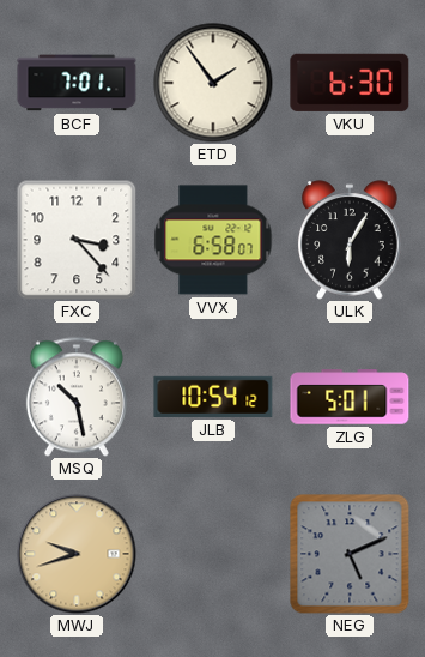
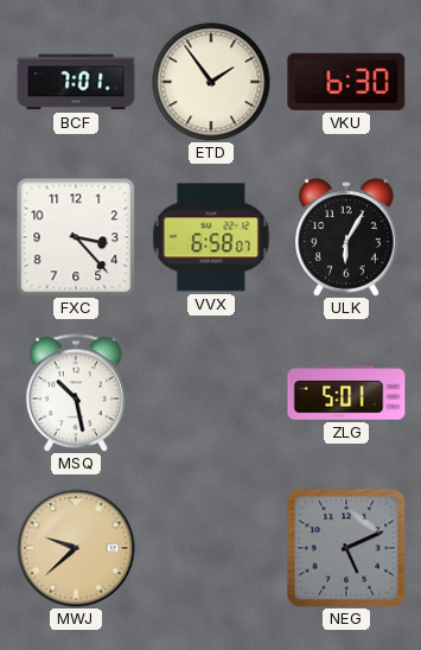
JLB: 10:54 -> none (213, 397)
MWJ: 9:42 -> 9:38 (76, 548)
